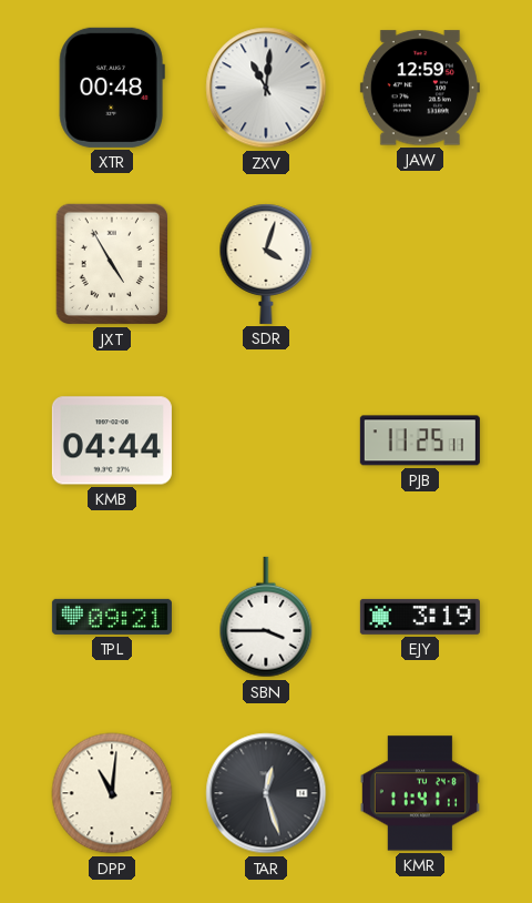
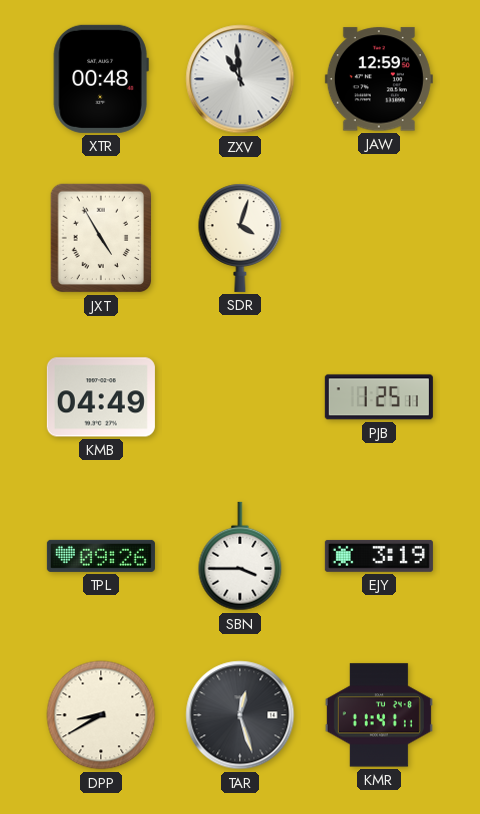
ZXV: 11:01 -> 10:59 (240, 79)
KMB: 04:44 -> 04:49 (101, 397)
PJB: 11:25 -> 1:25 (379, 397)
TPL: 09:21 -> 09:26 (101, 556)
DPP: 11:01 -> 8:40 (101, 715)
